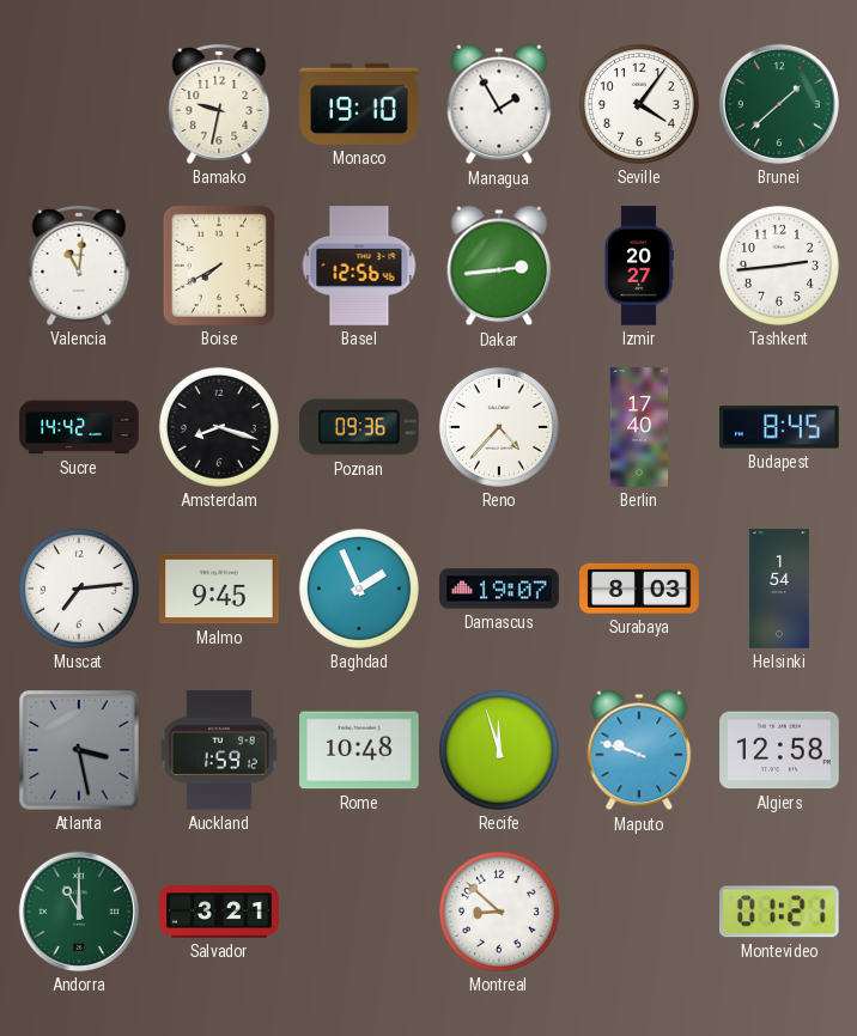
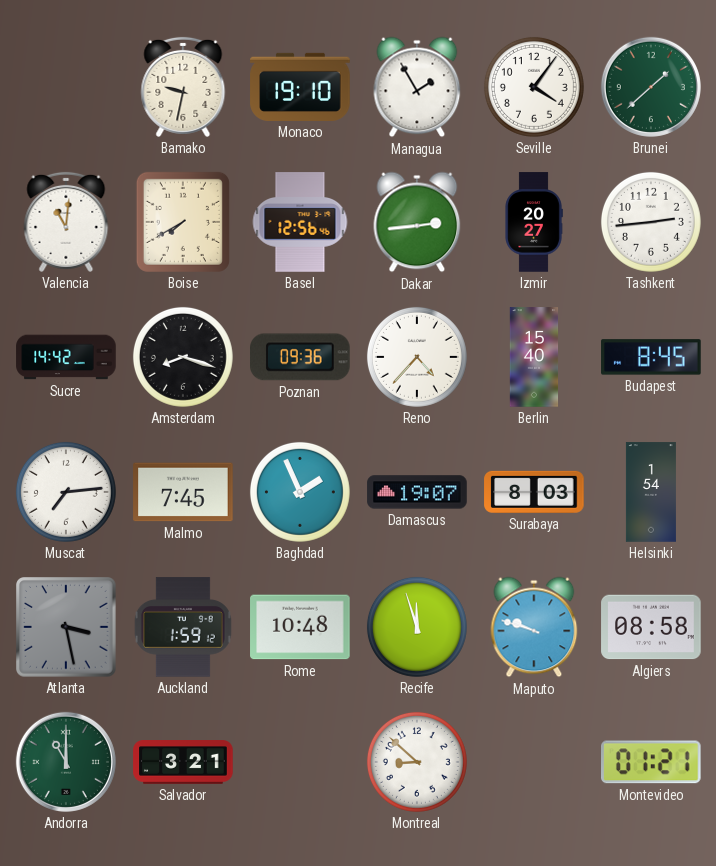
Berlin: 17:40 -> 15:40 (534, 357)
Malmo: 9:45 -> 7:45 (183, 492)
Algiers: 12:58 -> 08:58 (651, 627)
